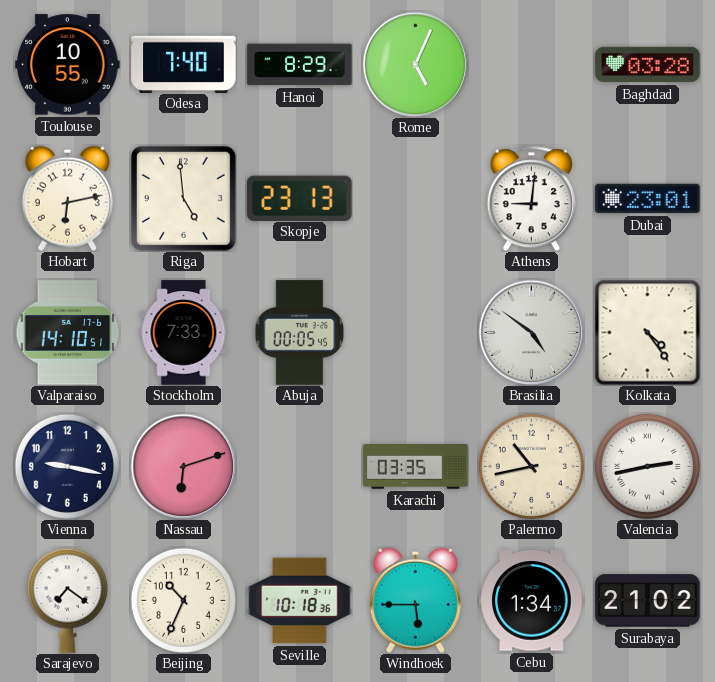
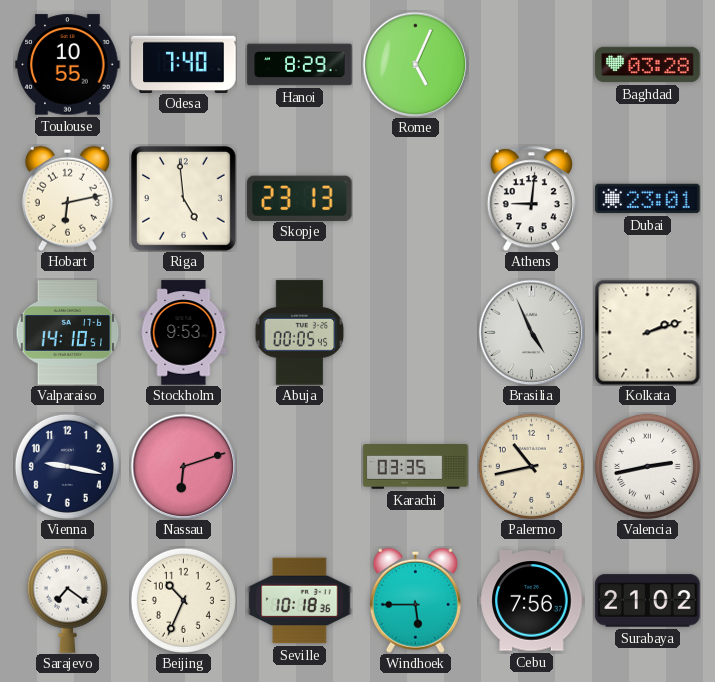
Stockholm: 7:33 -> 9:53 (184, 333)
Brasilia: 4:51 -> 4:56 (531, 332)
Kolkata: 4:24 -> 2:12 (647, 332)
Cebu: 1:34 -> 7:56 (532, 601)
